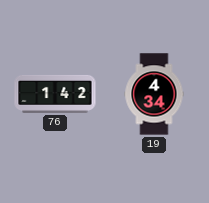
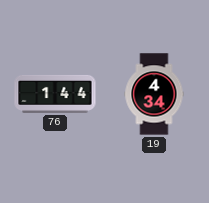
76: 1:42 -> 1:44 (55, 94)
